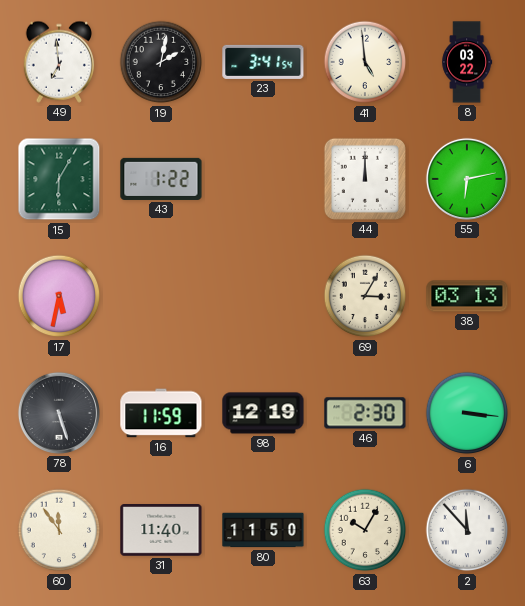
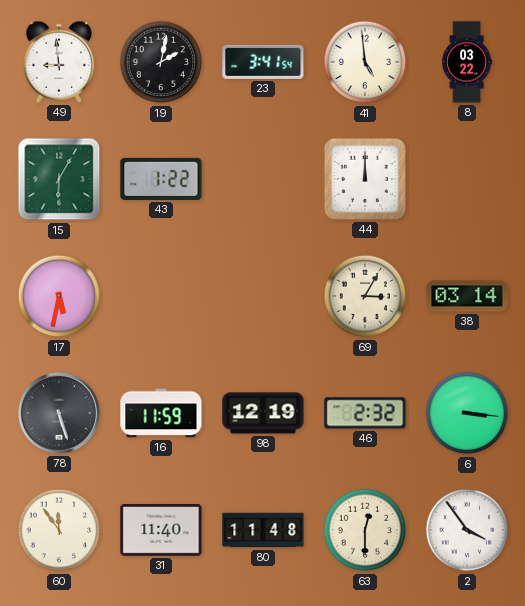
49: 6:59 -> 8:59 (59, 62)
55: 6:13 -> none (467, 179)
38: 03:13 -> 03:14 (467, 296)
46: 2:30 -> 2:32 (365, 413)
80: 11:50 -> 11:48 (263, 530)
63: 10:05 -> 12:30 (365, 530)
2: 11:53 -> 3:54 (467, 530)
